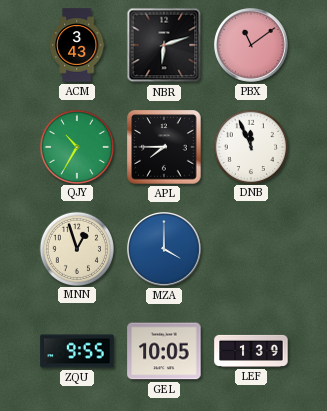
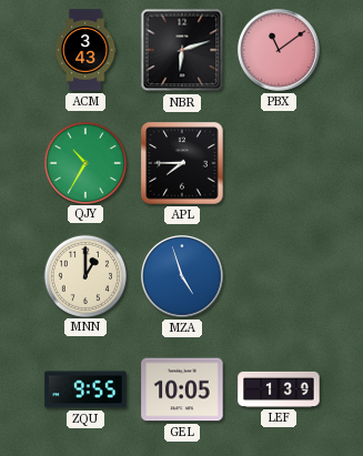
DNB: 11:56 -> none (250, 146)
MNN: 12:57 -> 1:00 (84, 275)
MZA: 4:00 -> 4:57 (183, 277)
